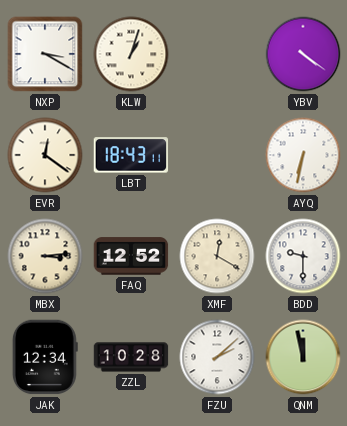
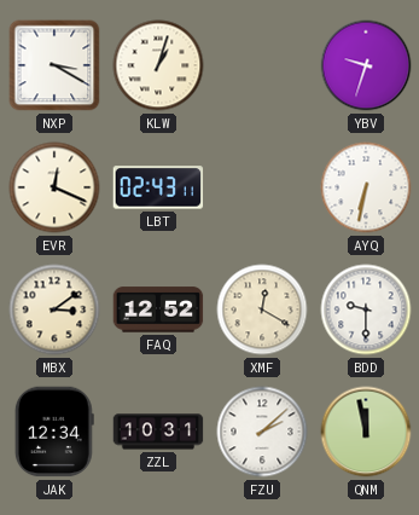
YBV: 4:21 -> 9:33 (366, 65)
EVR: 12:21 -> 12:19 (54, 187)
LBT: 18:43 -> 02:43 (158, 187)
MBX: 3:14 -> 3:09 (54, 309)
ZZL: 10:28 -> 10:31 (158, 432)
